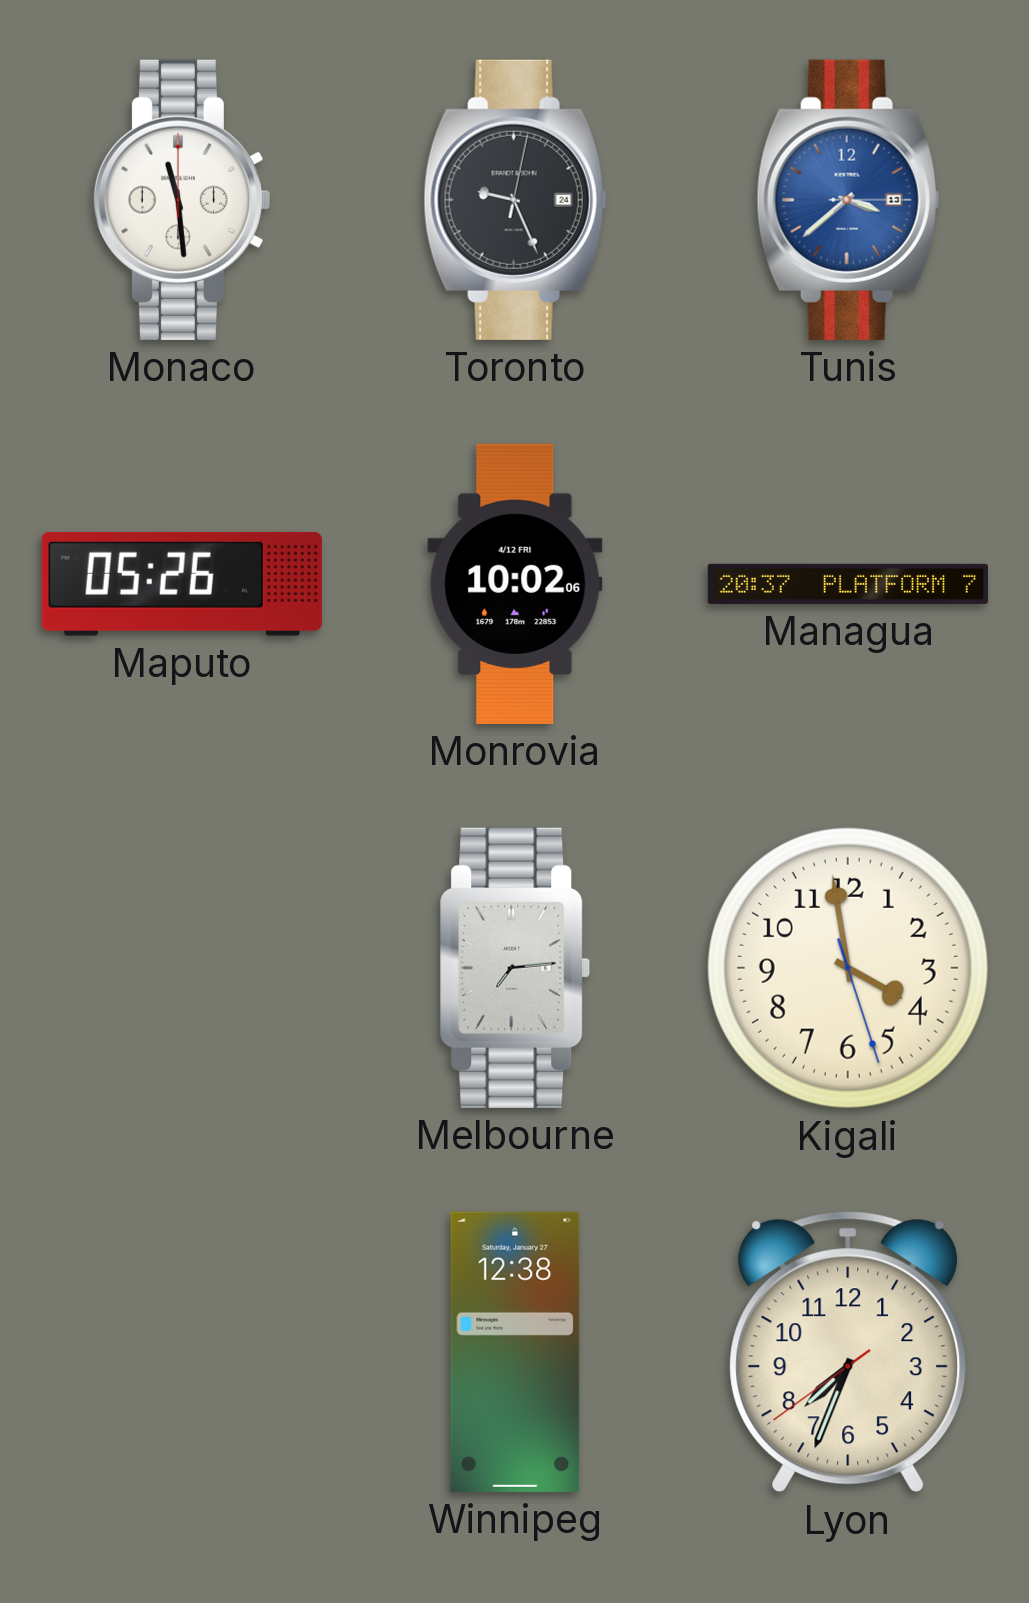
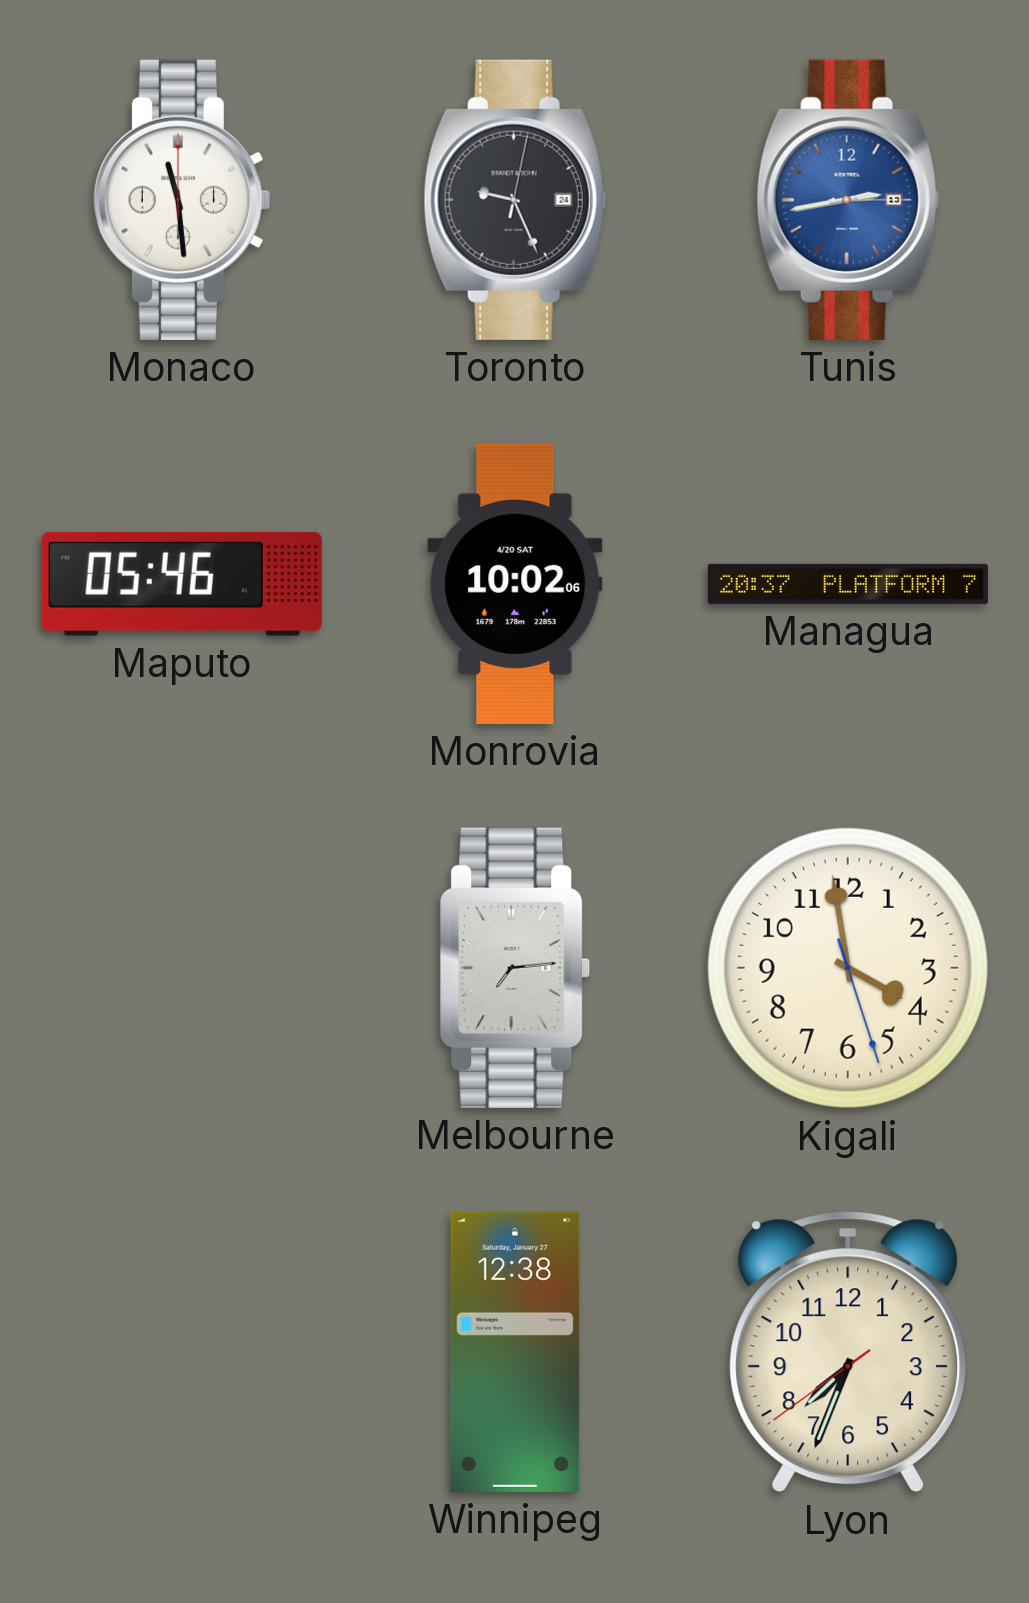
Tunis: 3:38 -> 2:43 (848, 200)
Maputo: 05:26 -> 05:46 (182, 584)
Monrovia date: 4/12 FRI -> 4/20 SAT (515, 584)
